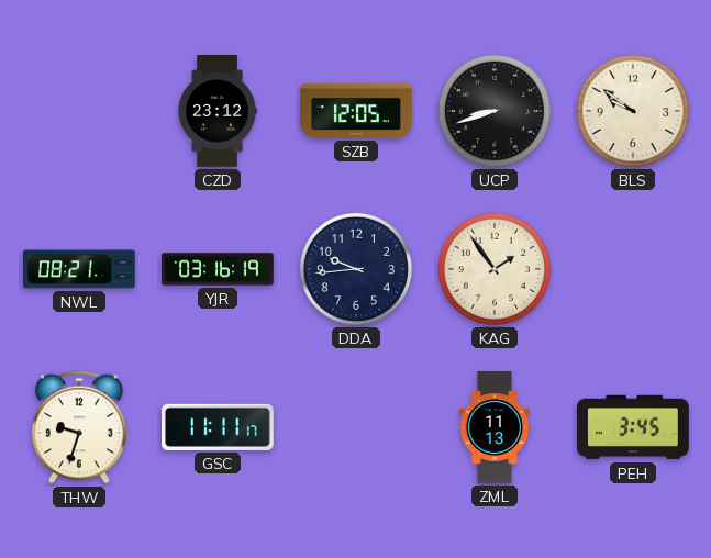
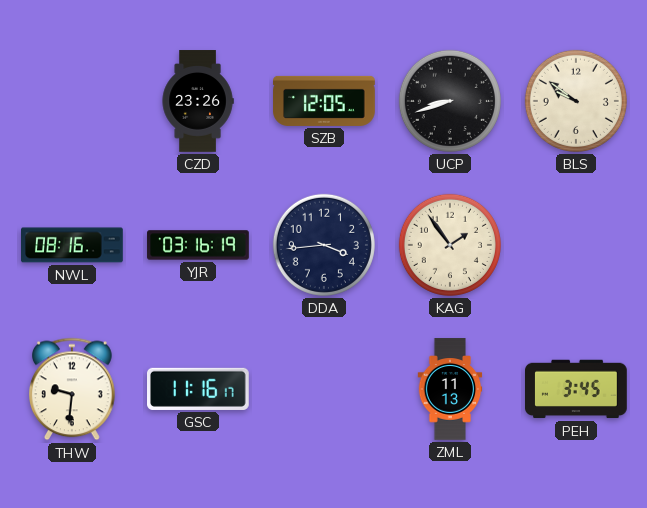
CZD: 23:12 -> 23:26 (198, 101)
NWL: 08:21 -> 08:16 (73, 245)
DDA: 9:44 -> 3:44 (324, 245)
THW: 9:33 -> 9:31 (73, 389)
GSC: 11:11 -> 11:16 (199, 389)
